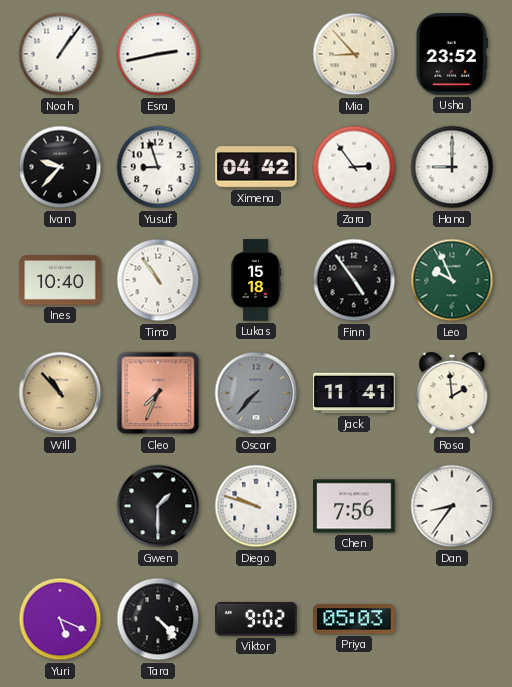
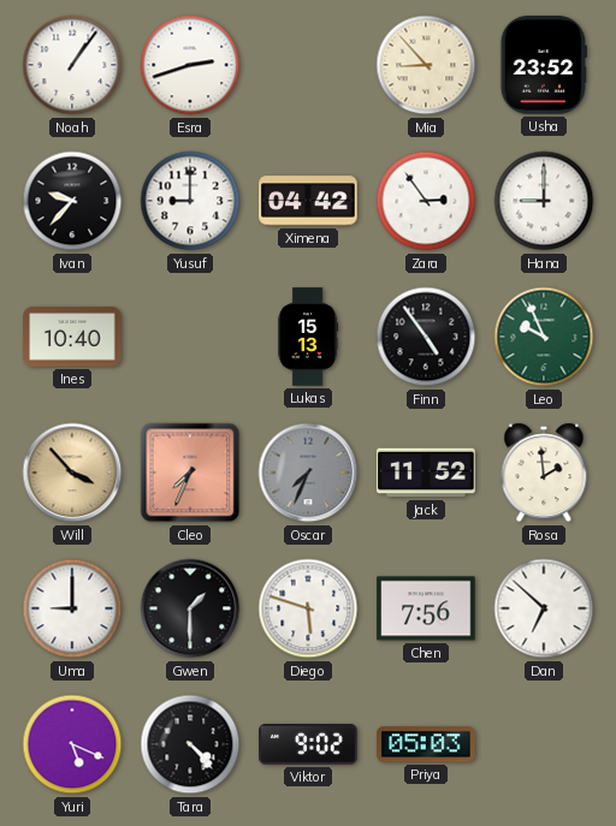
Esra: 2:43 -> 2:42 (190, 65)
Yusuf: 8:57 -> 9:00 (190, 201)
Timo: 10:54 -> none (158, 280)
Lukas: 15:18 -> 15:13 (308, 337)
Will: 10:53 -> 3:53 (72, 473)
Oscar: 7:37 -> 7:34 (308, 473)
Jack: 11:41 -> 11:52 (426, 473)
Uma: none -> 9:00 (72, 608)
Diego: 9:48 -> 5:48 (308, 608)
Dan: 8:36 -> 6:52 (544, 608)
